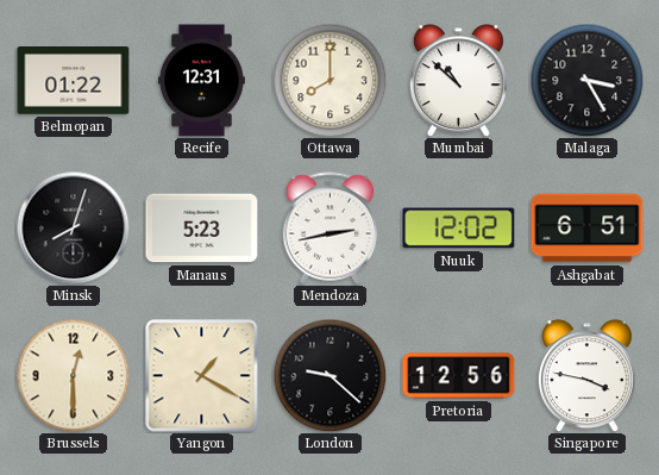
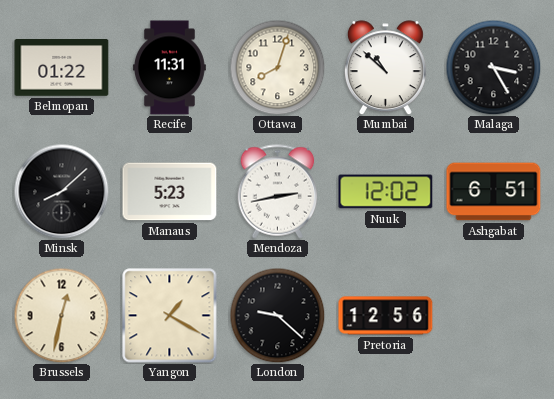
Recife: 12:31 -> 11:31 (169, 68)
Ottawa: 8:00 -> 8:03 (277, 67)
Minsk: 8:03 -> 8:08 (61, 191)
Brussels: 12:30 -> 12:32 (61, 315)
Singapore: 3:47 -> none (586, 376)
